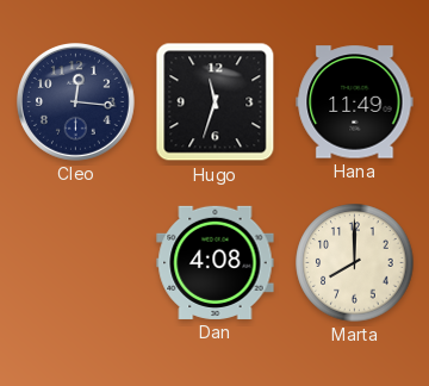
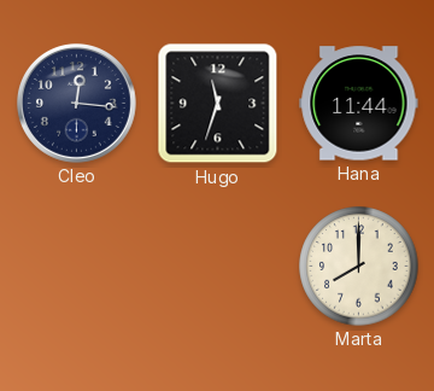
Hana: 11:49 -> 11:44 (359, 104)
Dan: 4:08 -> none (216, 262)
